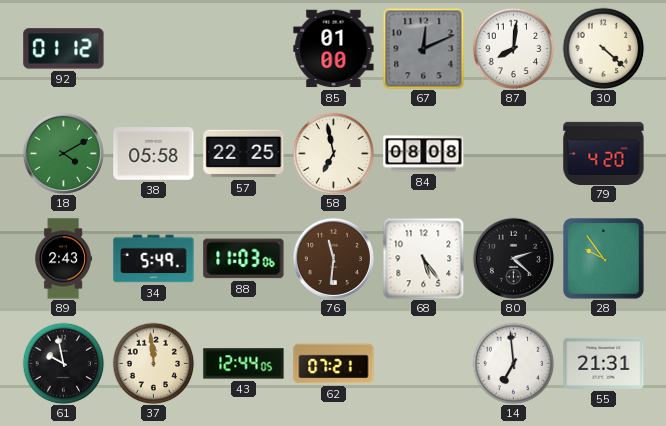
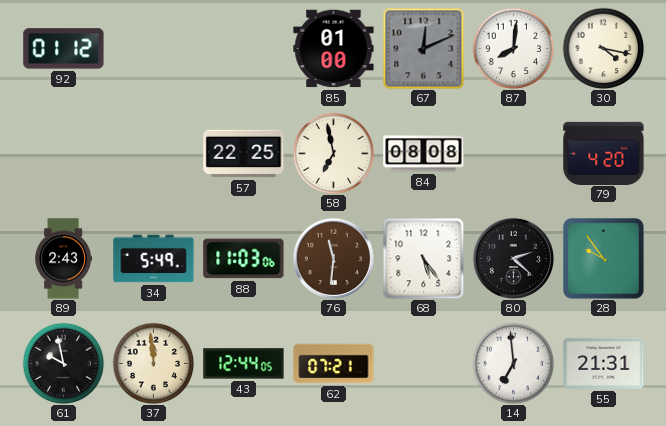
30: 4:22 -> 4:17 (603, 48)
18: 4:10 -> none (63, 153)
38: 05:58 -> none (154, 154)
